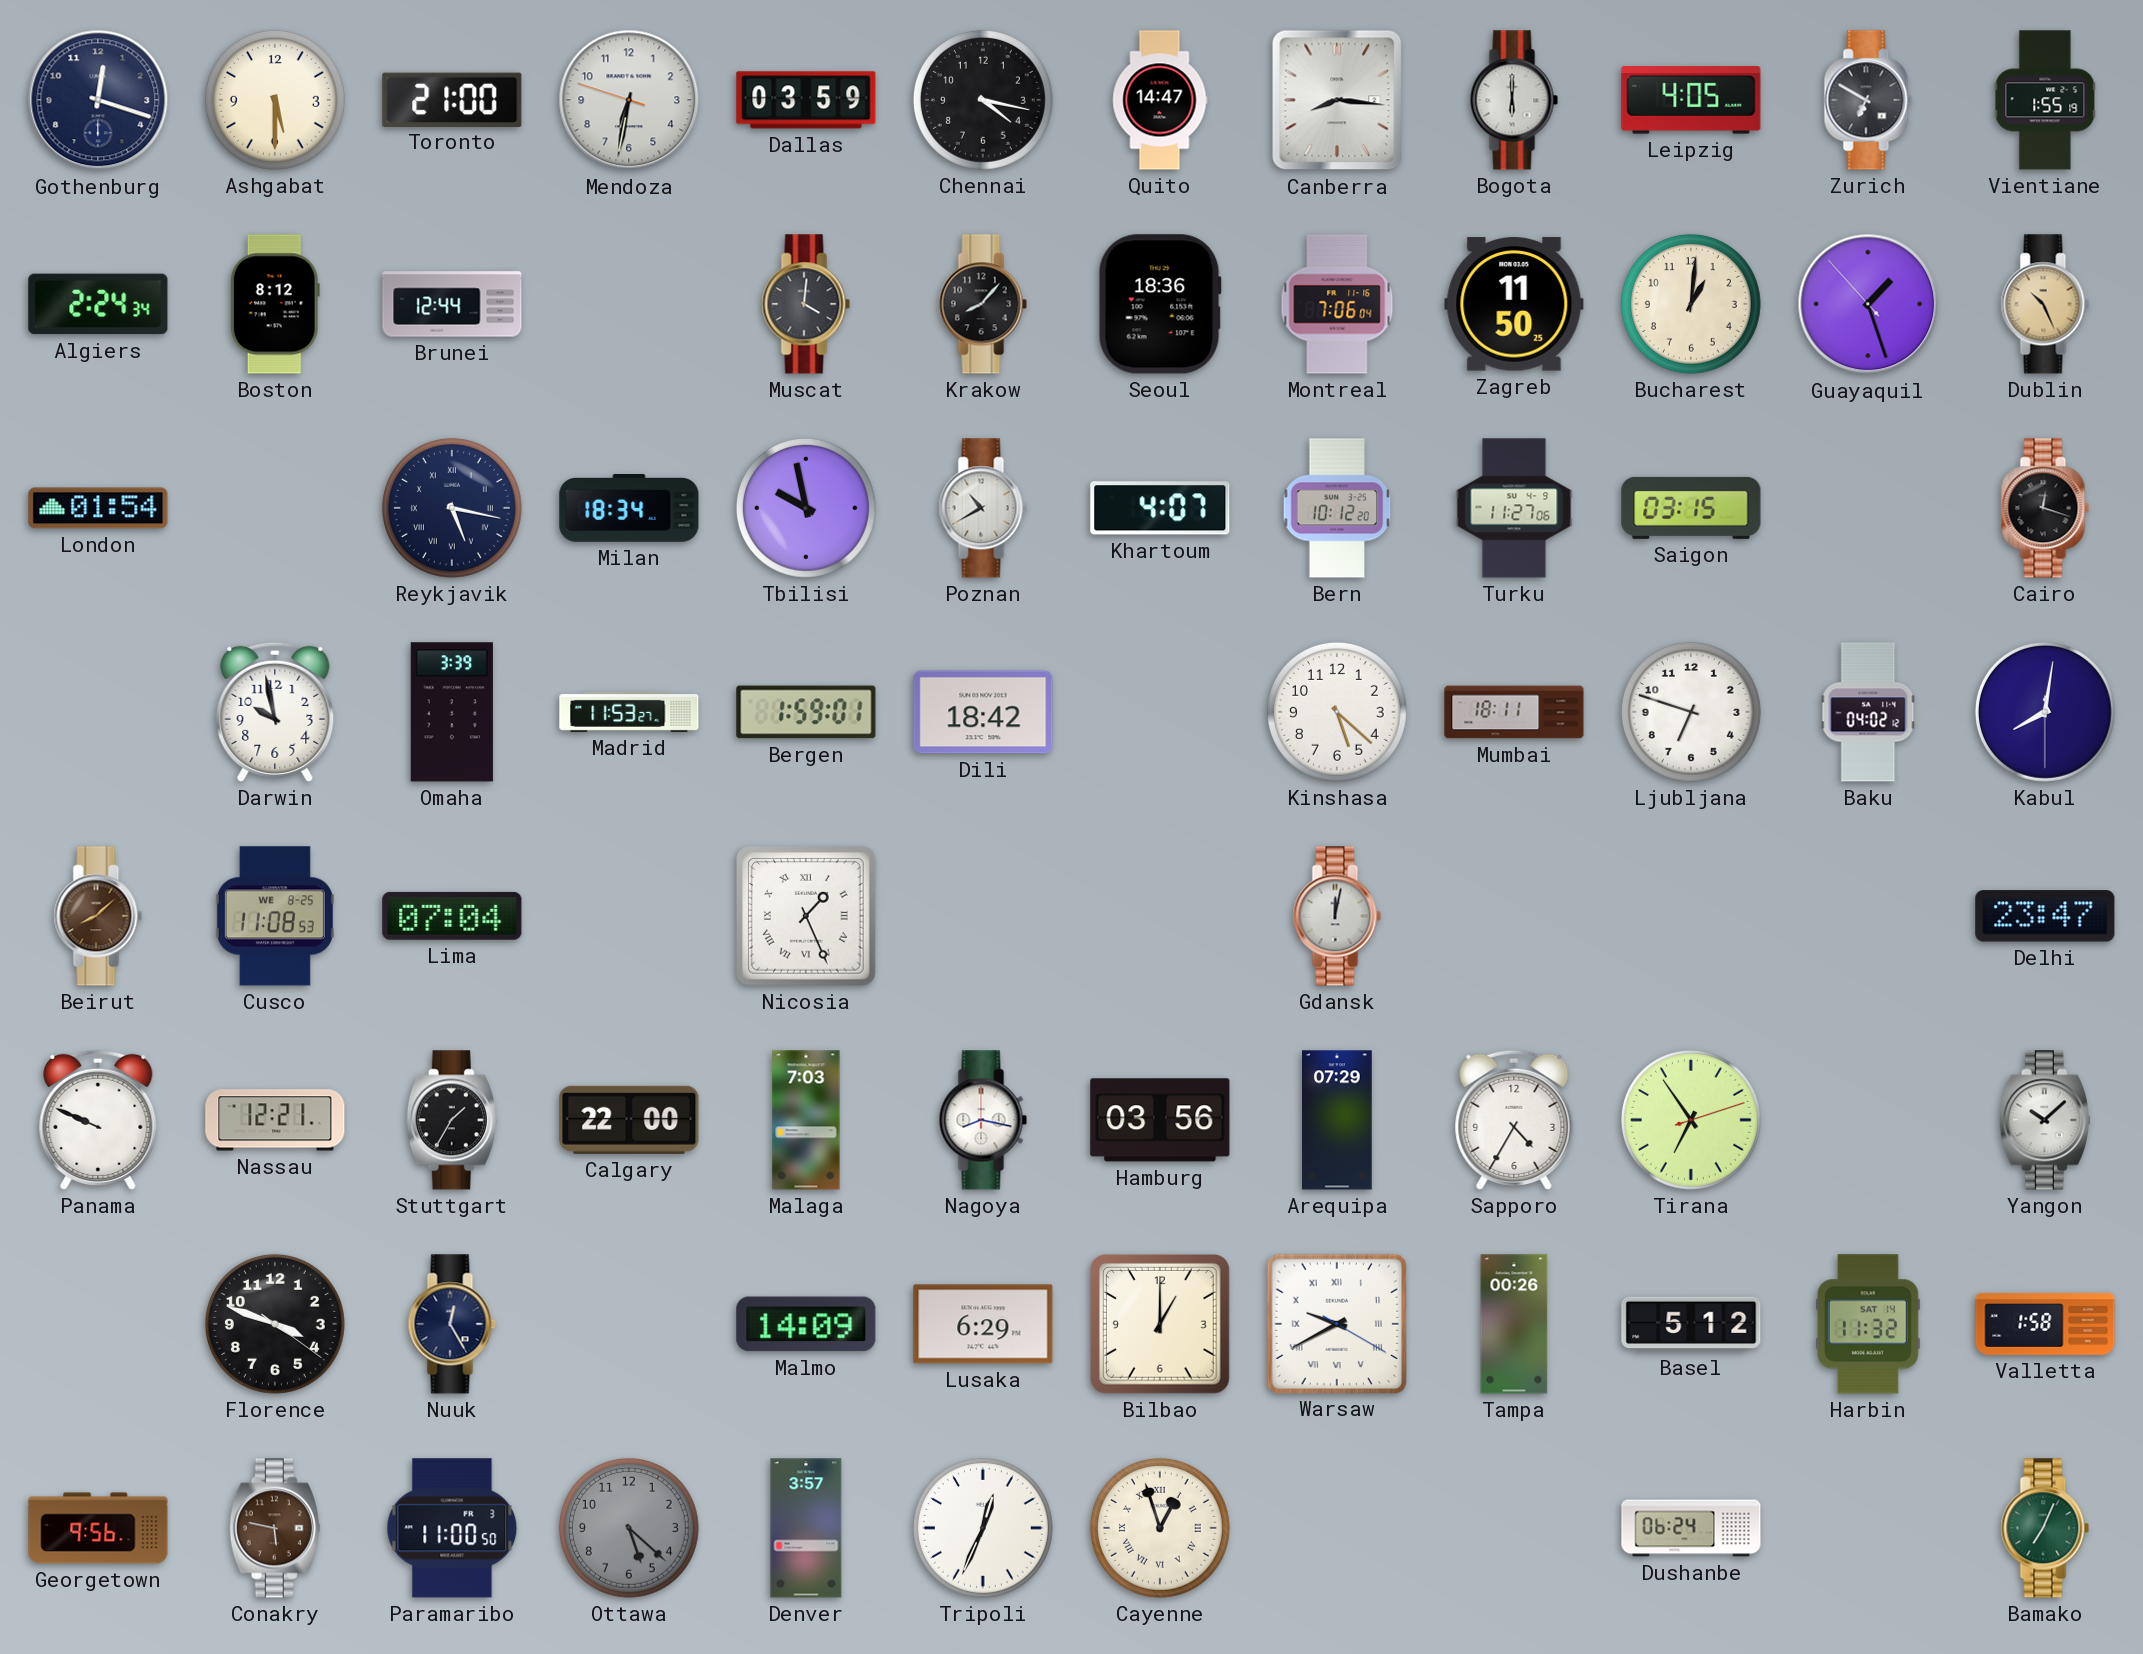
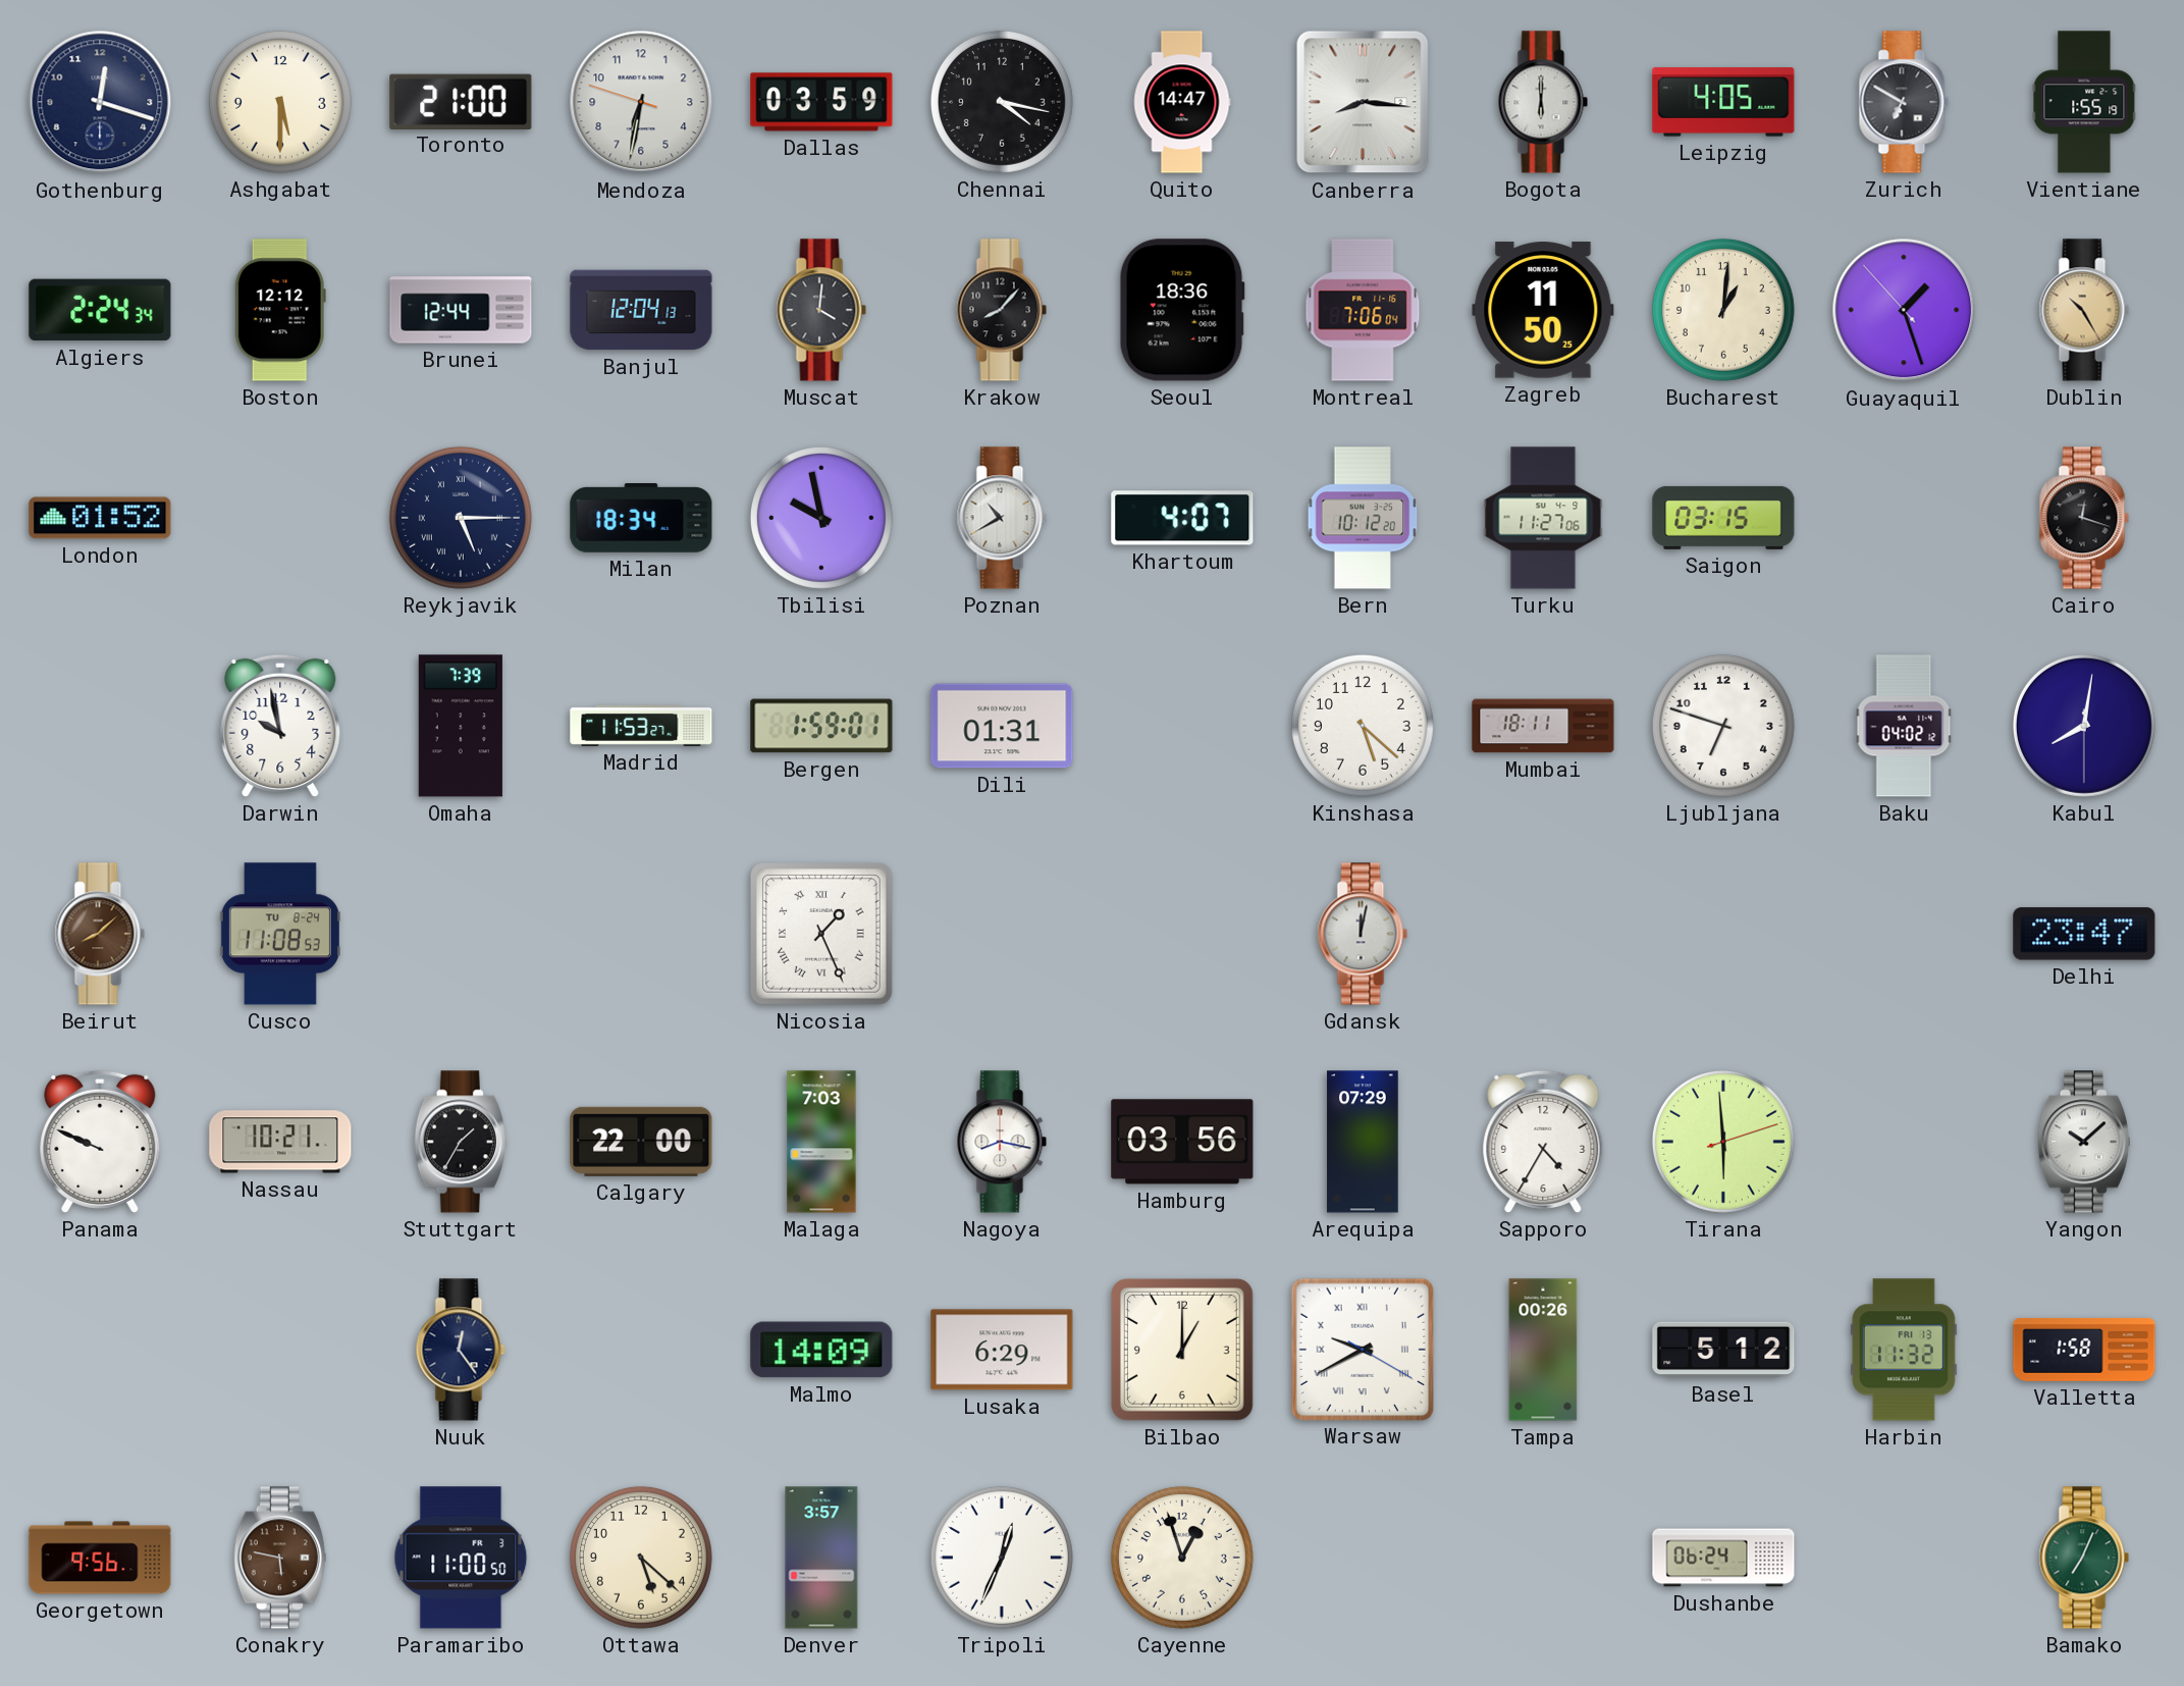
Boston: 8:12 -> 12:12 (280, 310)
Banjul: none -> 12:04 (641, 310)
Dublin: 10:26 -> 10:25 (2084, 310)
London: 01:54 -> 01:52 (100, 518)
Reykjavik: 5:17 -> 5:15 (461, 518)
Omaha: 3:39 -> 7:39 (461, 726)
Dili: 18:42 -> 01:31 (1002, 726)
Cusco date: WE 8-25 -> TU 8-24 (280, 934)
Lima: 07:04 -> none (452, 916)
Nassau: 12:21 -> 10:21 (280, 1142)
Tirana: 6:54 -> 5:59 (1723, 1142)
Florence: 3:48 -> none (275, 1324)
Nuuk: 12:25 -> 12:24 (461, 1350)
Harbin date: SAT 14 -> FRI 13 (1904, 1350)
Ottawa dial: grey -> cream (641, 1558)
Cayenne numerals: Roman -> Arabic (1182, 1558)
